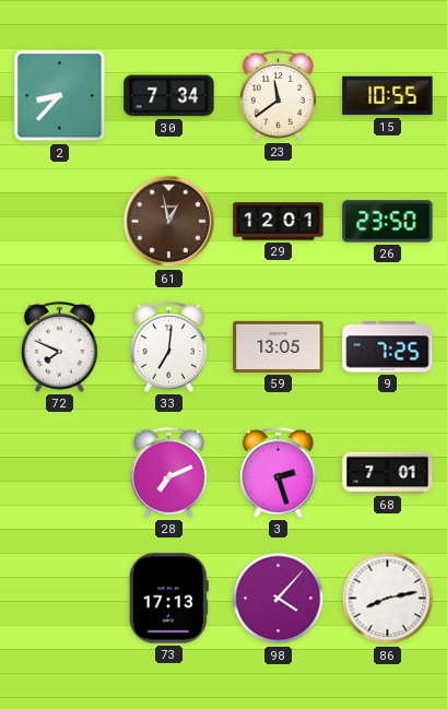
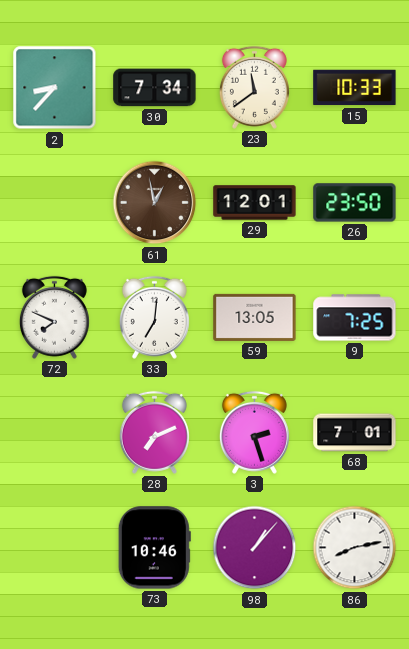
15: 10:55 -> 10:33 (355, 88)
73: 17:13 -> 10:46 (154, 548)
98: 4:07 -> 1:07 (255, 548)
